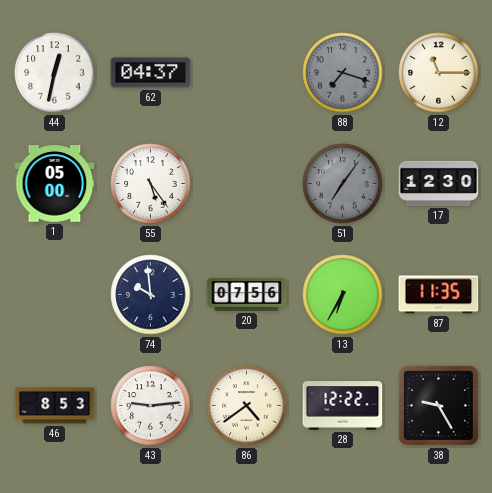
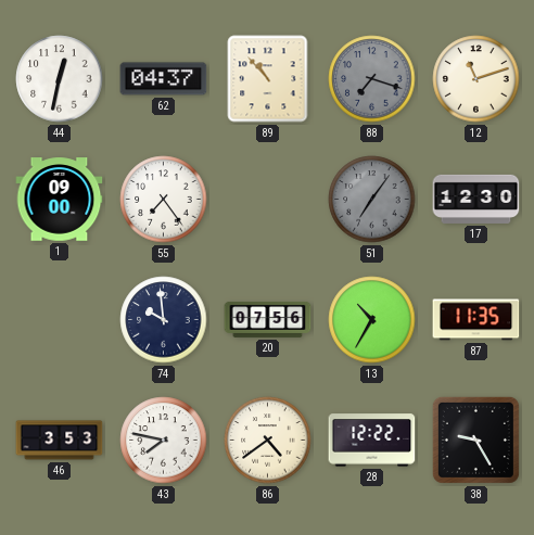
89: none -> 10:53 (268, 79)
12: 11:15 -> 11:12 (476, 79)
1: 05:00 -> 09:00 (60, 200)
55: 5:24 -> 7:24 (164, 200)
13: 6:35 -> 10:35 (372, 320)
46: 8:53 -> 3:53 (60, 441)
43: 9:14 -> 7:47 (164, 441)
